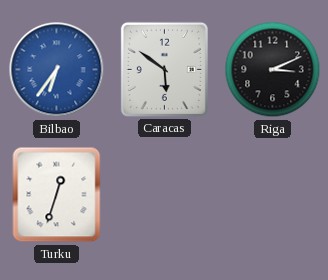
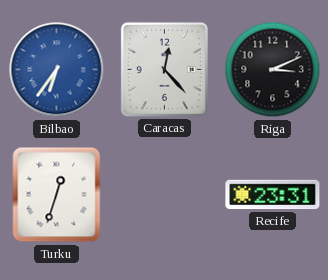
Caracas: 5:51 -> 12:23 (164, 69)
Recife: none -> 23:31 (273, 195)
